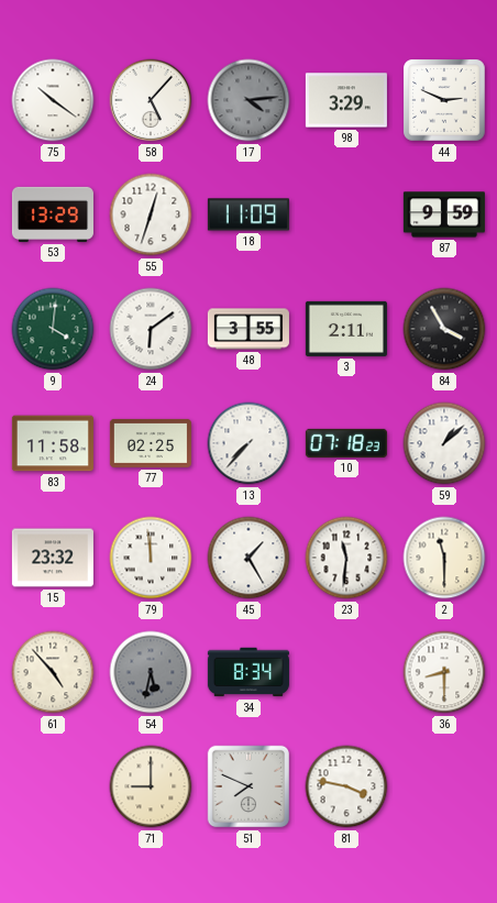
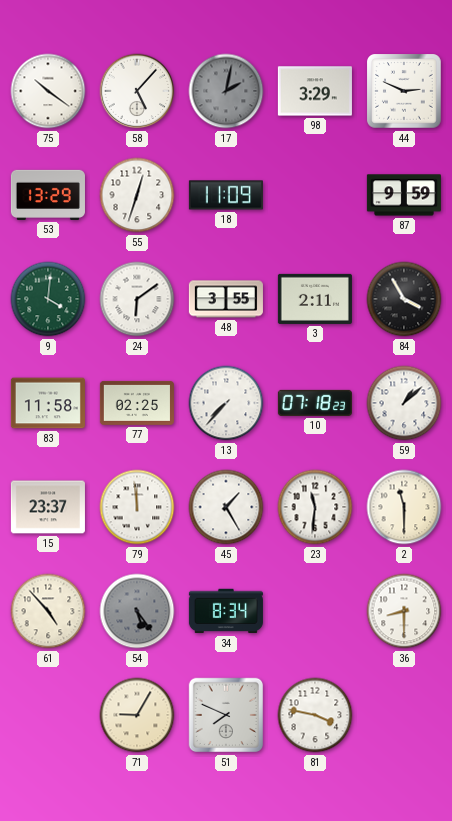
17: 4:14 -> 2:02 (226, 91)
15: 23:32 -> 23:37 (48, 507)
54: 5:32 -> 5:24 (137, 611)
71: 9:00 -> 9:05 (137, 715)
